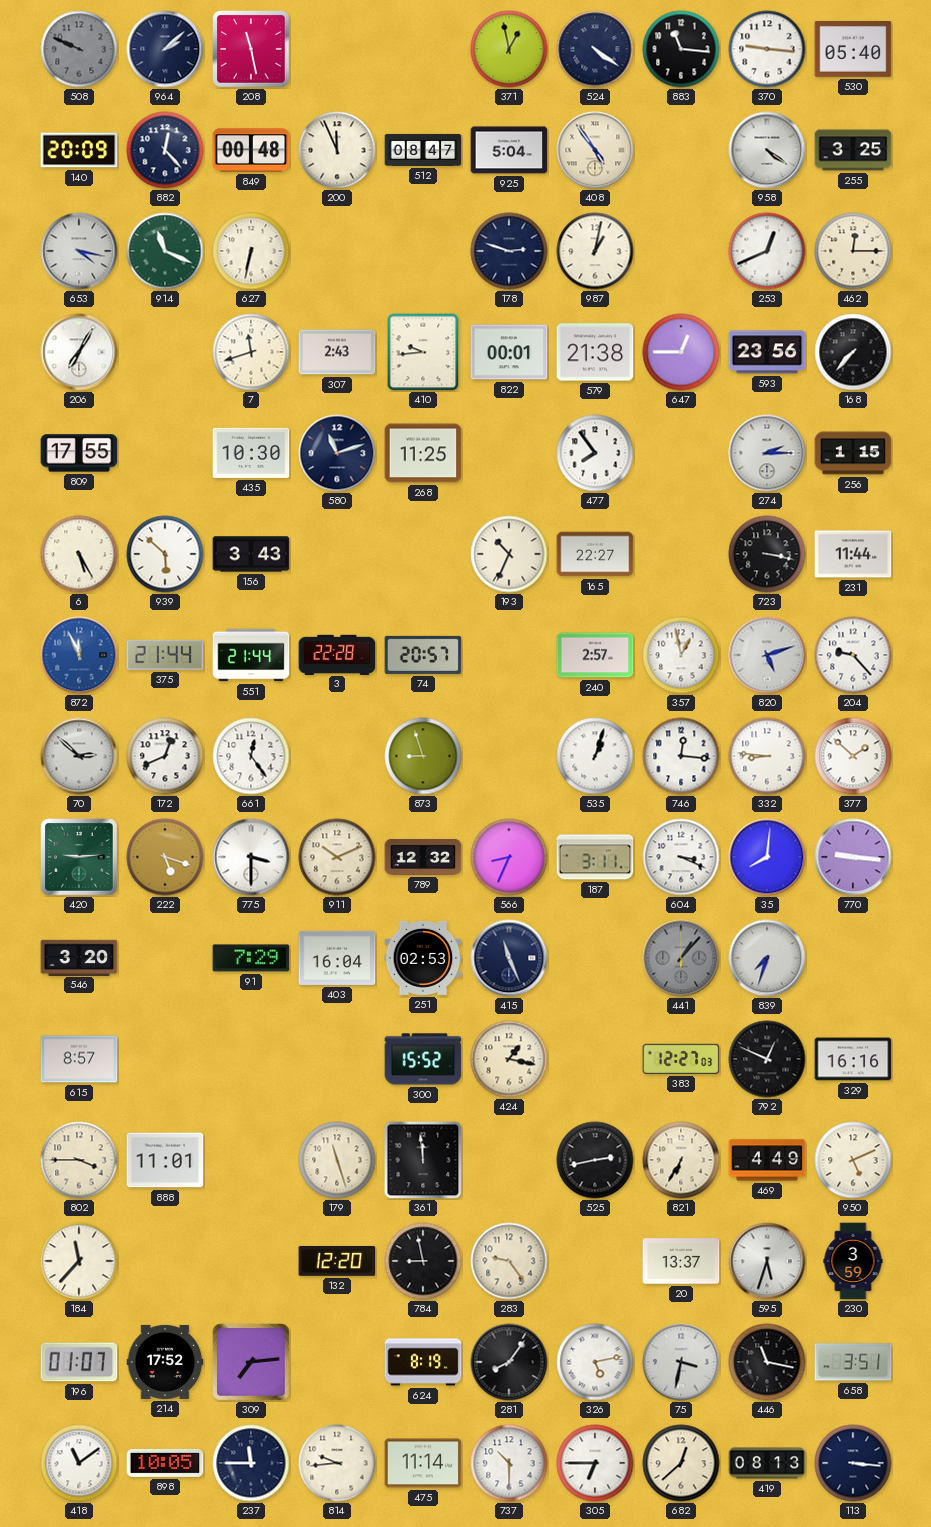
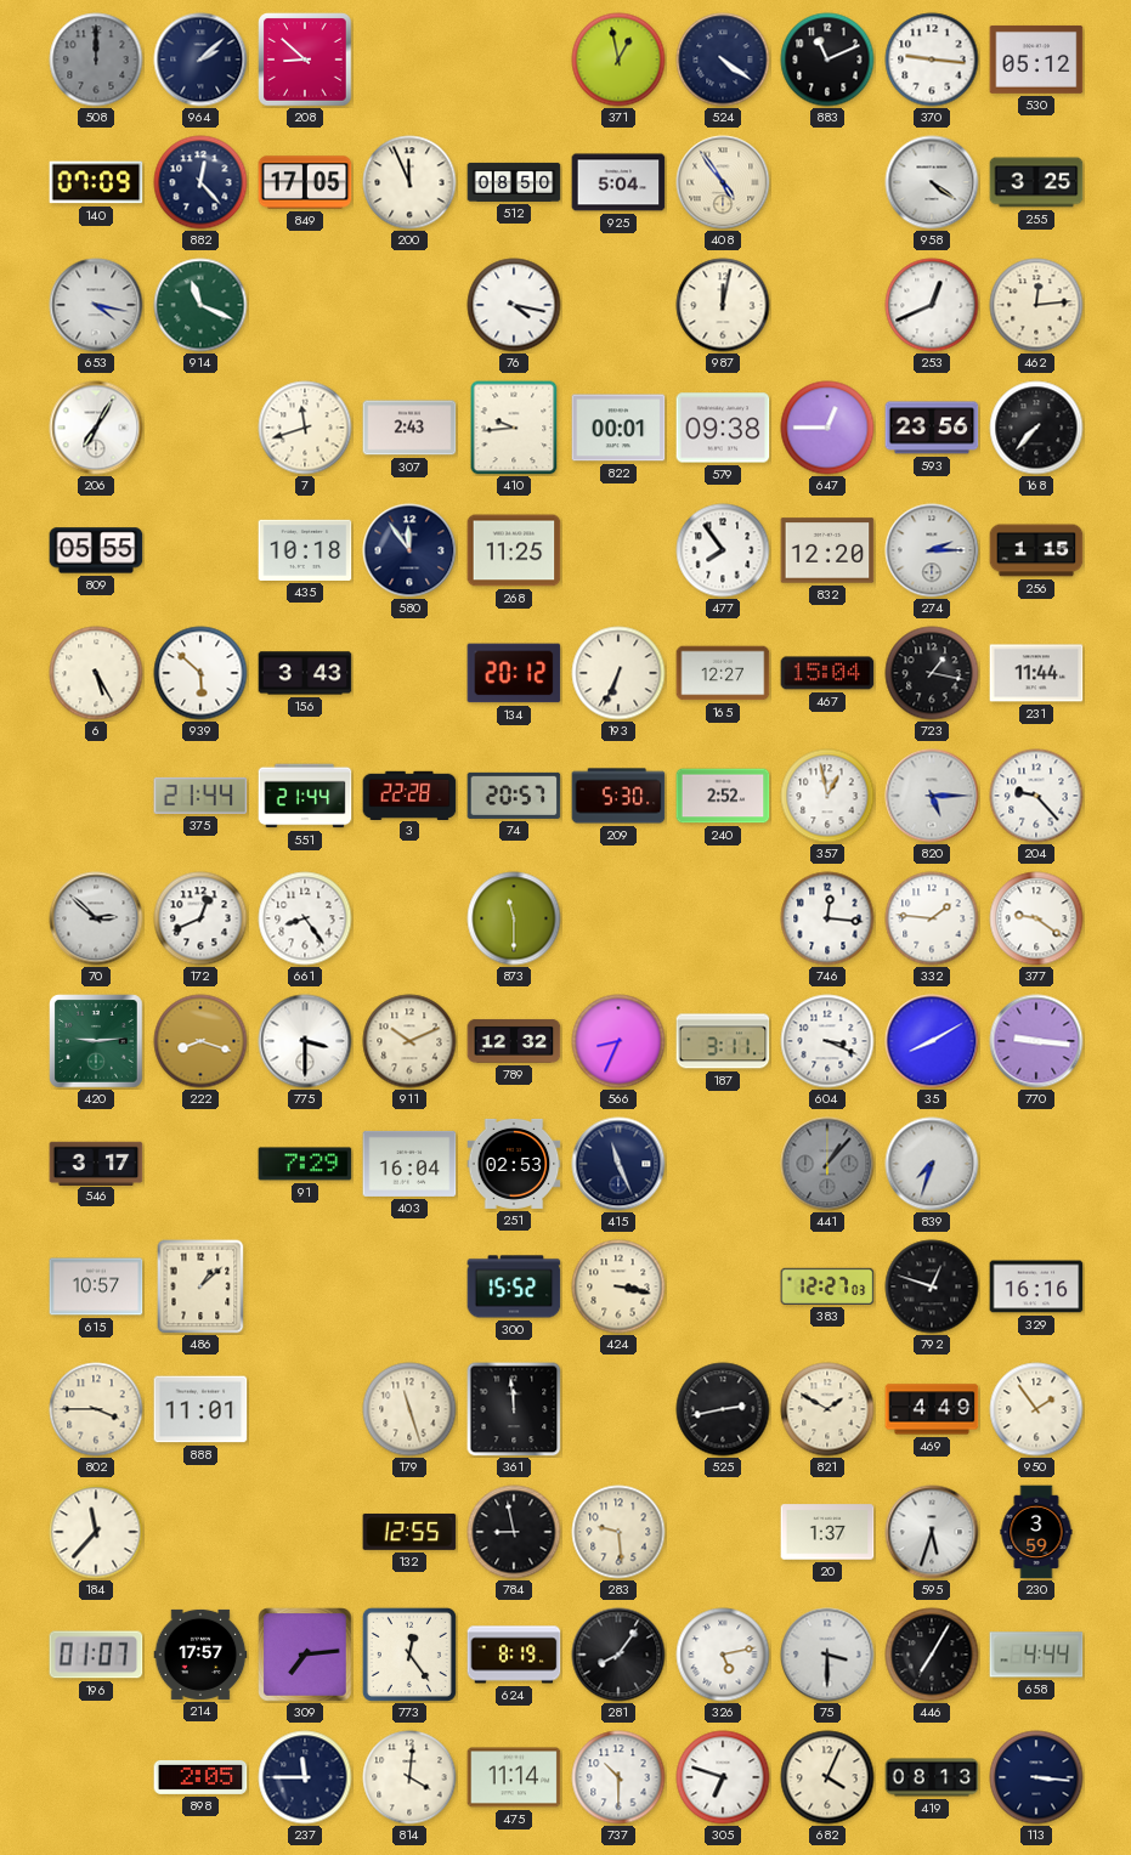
508: 9:49 -> 12:00 (96, 60)
208: 11:28 -> 8:52 (305, 60)
883: 11:16 -> 11:11 (827, 60)
530: 05:40 -> 05:12 (1036, 60)
140: 20:09 -> 07:09 (96, 182)
849: 00:48 -> 17:05 (305, 182)
512: 08:47 -> 08:50 (514, 182)
627: 6:32 -> none (251, 251)
76: none -> 4:17 (514, 305)
178: 2:48 -> none (509, 251)
987: 1:02 -> 12:02 (723, 305)
462: 12:15 -> 12:14 (1036, 305)
579: 21:38 -> 09:38 (723, 428)
809: 17:55 -> 05:55 (96, 550)
435: 10:30 -> 10:18 (305, 550)
580: 11:12 -> 11:54 (409, 550)
832: none -> 12:20 (827, 550)
134: none -> 20:12 (514, 673)
193: 10:34 -> 6:34 (618, 673)
165: 22:27 -> 12:27 (723, 673)
467: none -> 15:04 (827, 673)
723: 3:17 -> 1:17 (932, 673)
872: 11:56 -> none (79, 655)
209: none -> 5:30 (618, 796)
240: 2:57 -> 2:52 (723, 796)
820: 5:12 -> 5:15 (932, 796)
661: 12:24 -> 8:24 (305, 918)
873: 8:57 -> 11:30 (514, 918)
535: 1:03 -> none (595, 756)
332: 8:46 -> 1:46 (932, 918)
377: 1:52 -> 9:21 (1036, 918)
222: 5:18 -> 8:18 (200, 1041)
35: 8:01 -> 8:10 (932, 1041)
546: 3:20 -> 3:17 (96, 1163)
615: 8:57 -> 10:57 (96, 1286)
486: none -> 1:08 (200, 1286)
424: 1:17 -> 3:17 (618, 1286)
792: 12:49 -> 12:48 (932, 1286)
821: 6:35 -> 1:50 (827, 1409)
950: 5:11 -> 1:54 (1036, 1409)
132: 12:20 -> 12:55 (409, 1532)
283: 9:24 -> 9:29 (618, 1532)
20: 13:37 -> 1:37 (827, 1532)
214: 17:52 -> 17:57 (200, 1655)
773: none -> 12:24 (409, 1655)
75: 3:32 -> 3:30 (827, 1655)
446: 11:17 -> 7:05 (932, 1655)
658: 3:51 -> 4:44 (1036, 1655)
418: 11:09 -> none (79, 1463)
898: 10:05 -> 2:05 (200, 1777)
814: 9:44 -> 4:01 (409, 1777)
305: 6:45 -> 6:48 (723, 1777)
682: 12:38 -> 4:04 (827, 1777)
